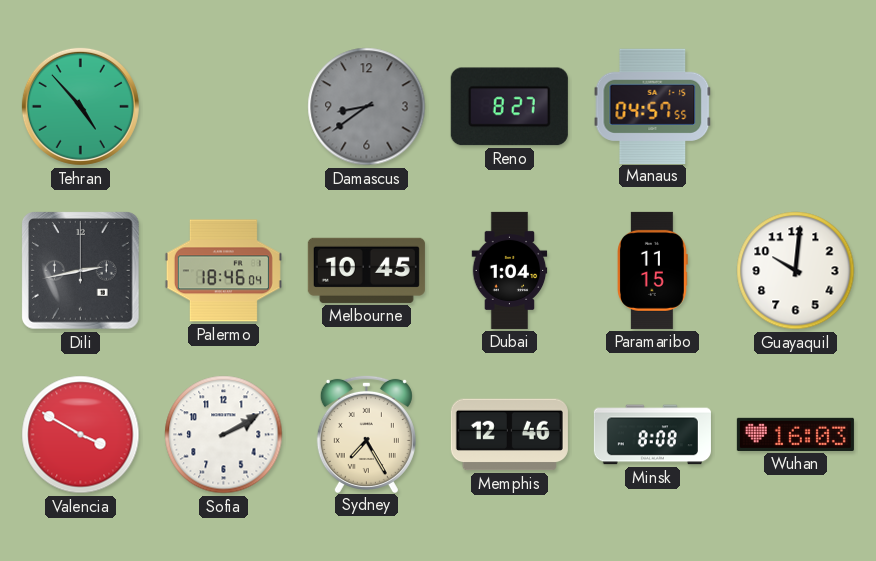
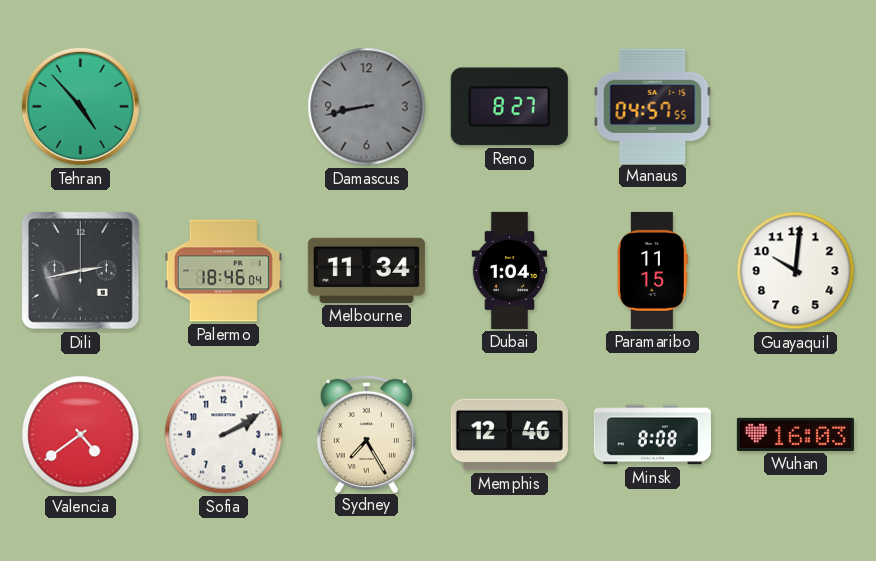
Damascus: 8:39 -> 8:43 (367, 107)
Melbourne: 10:45 -> 11:34 (366, 270)
Valencia: 3:50 -> 4:39 (81, 435)
